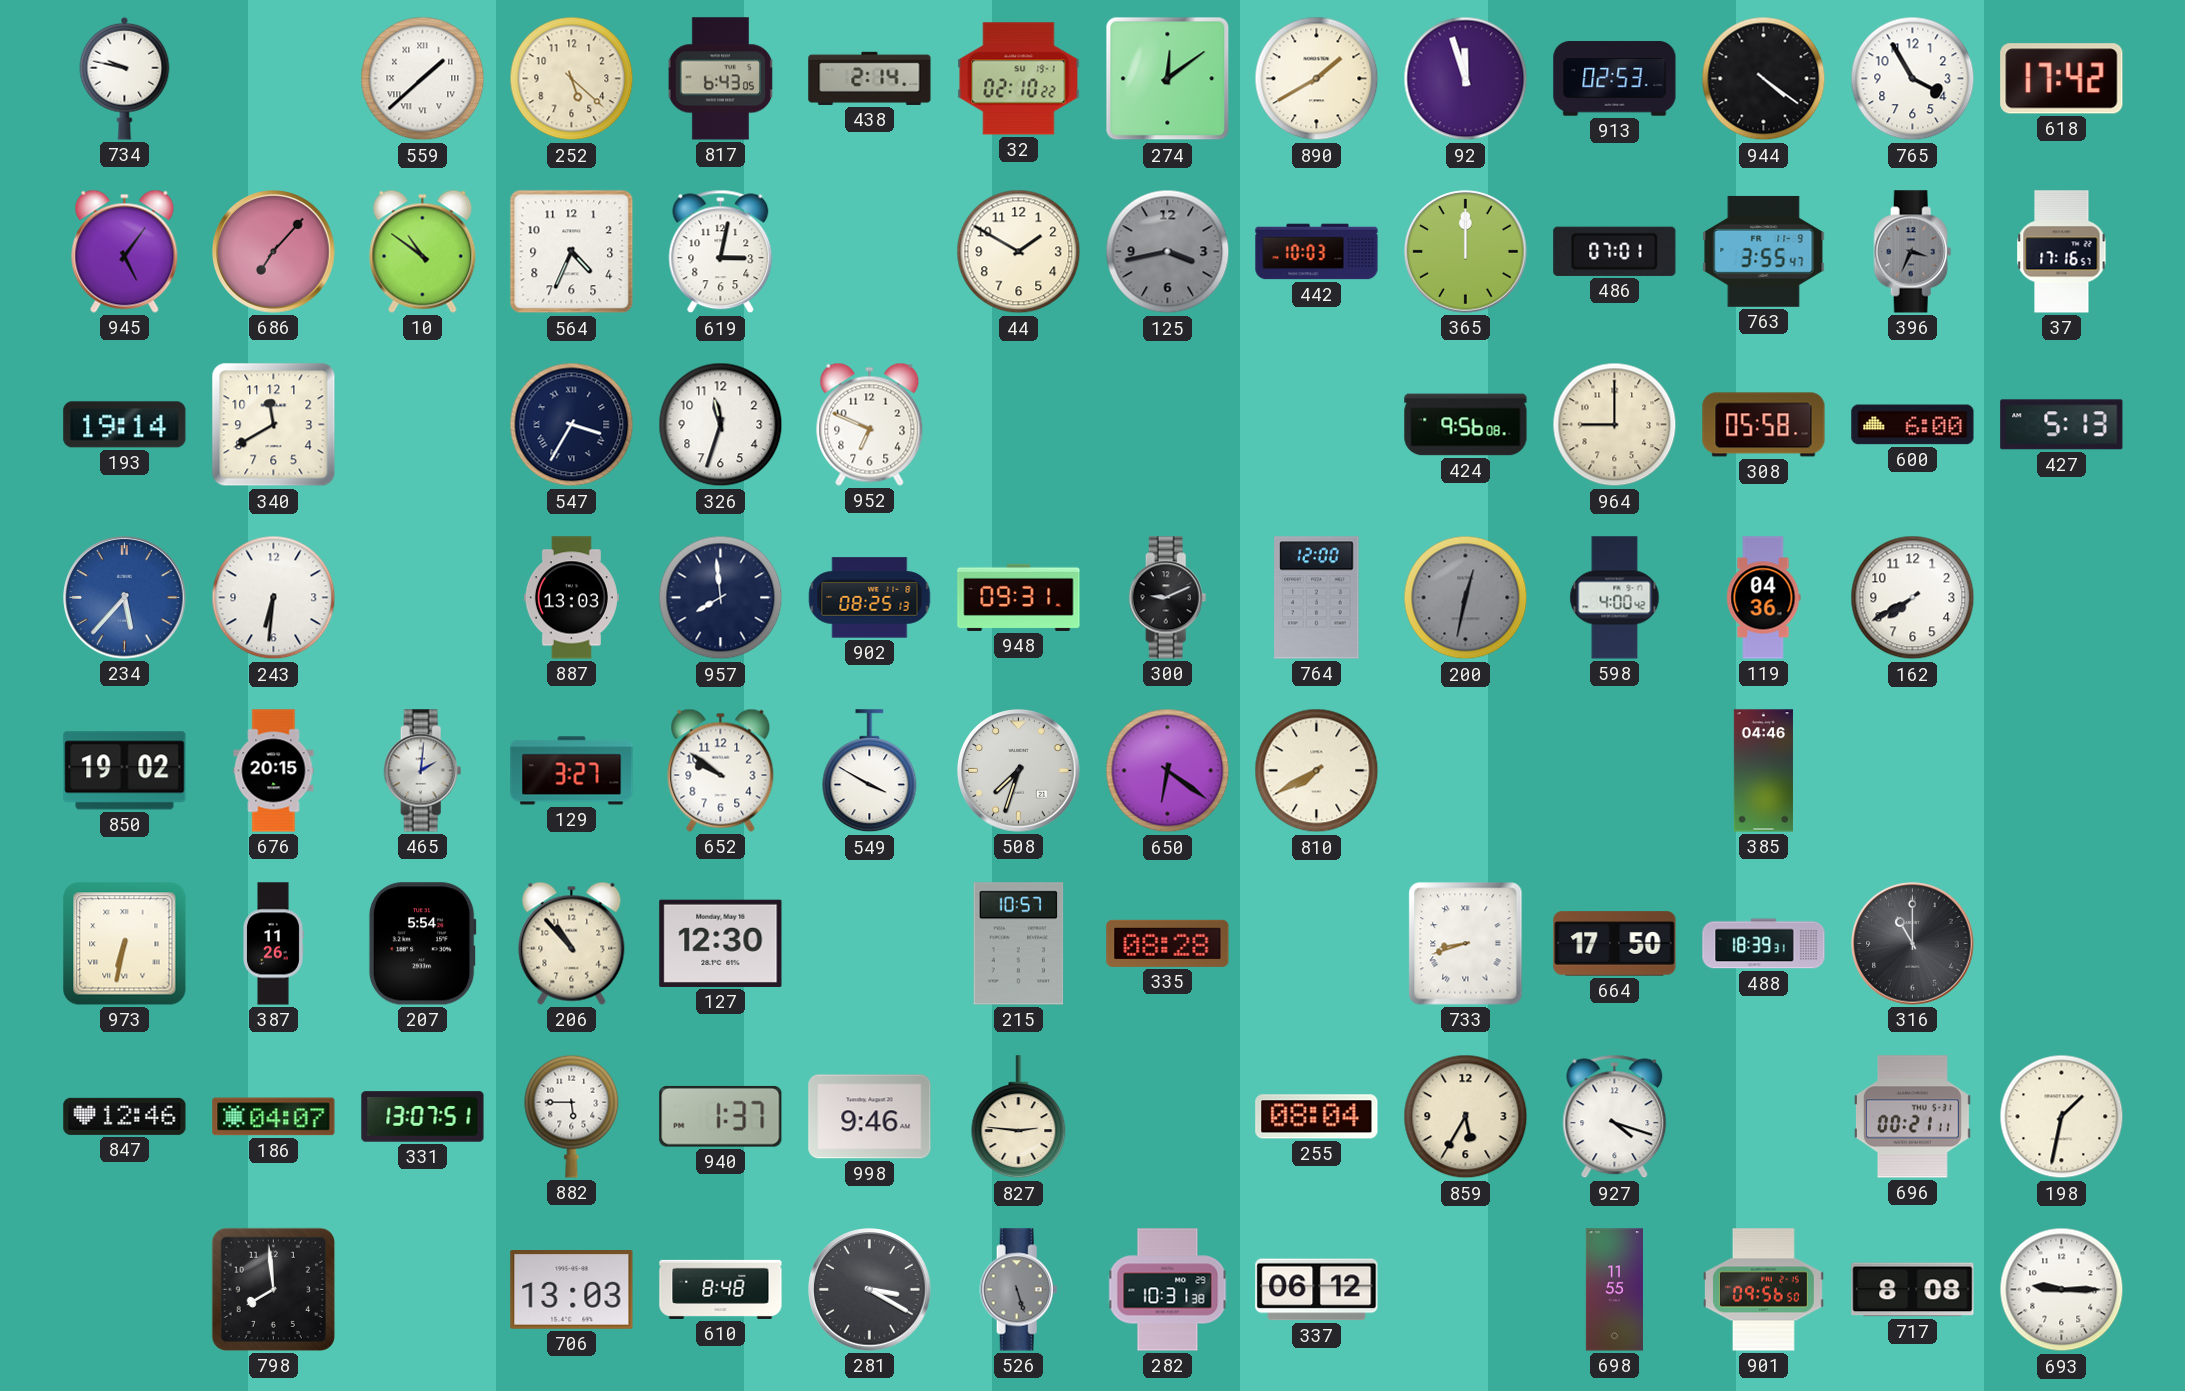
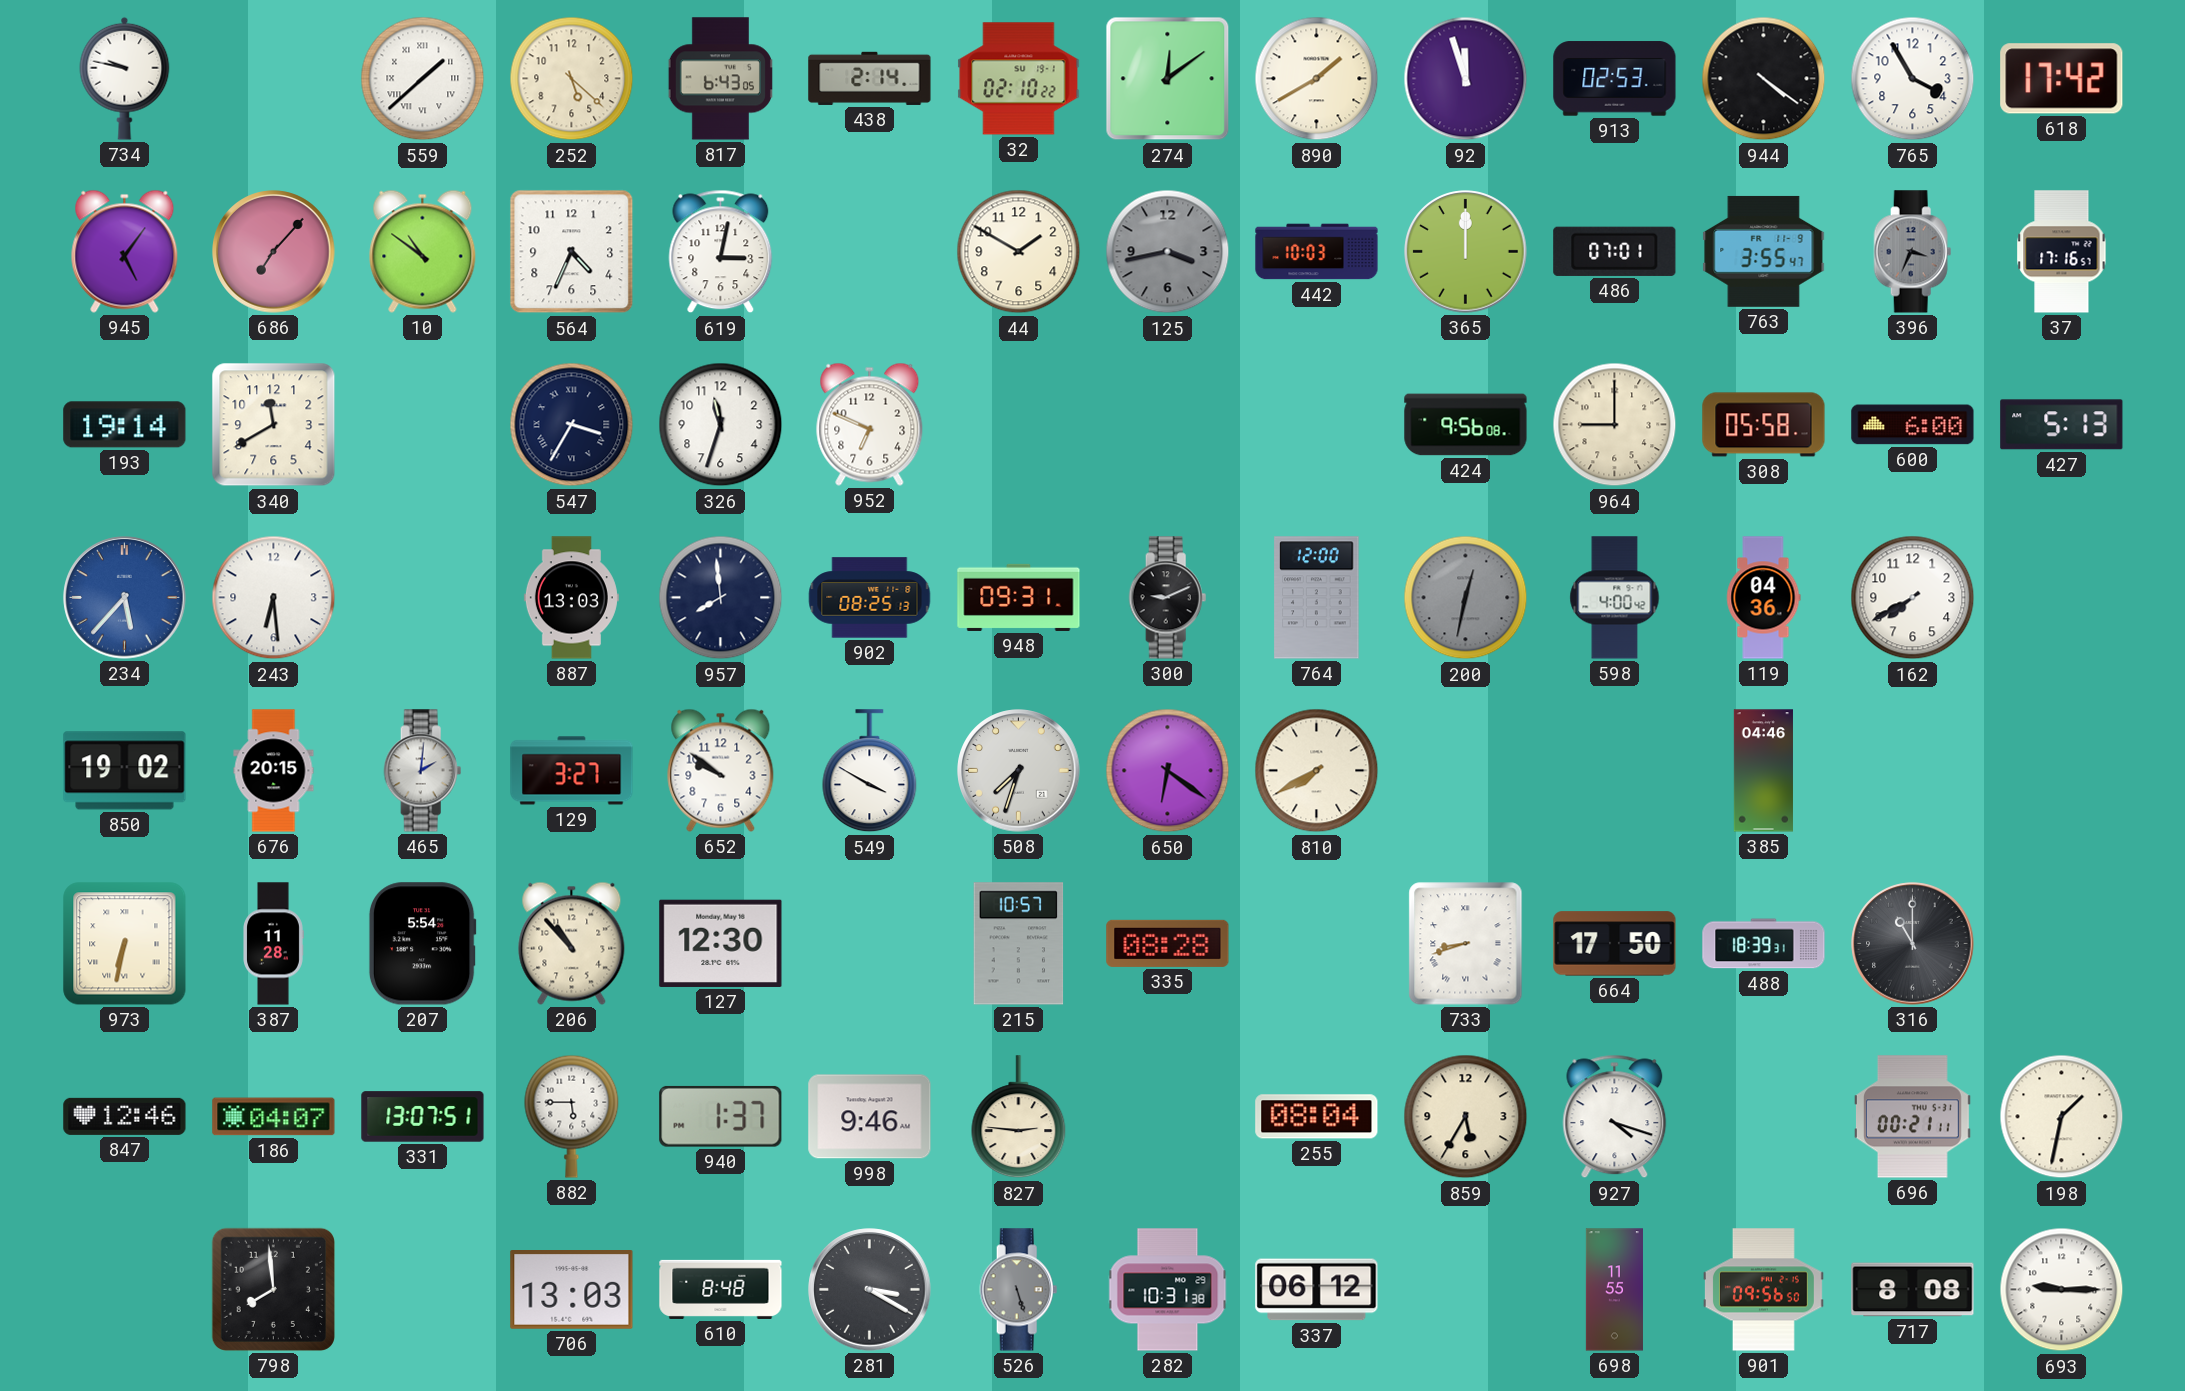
243: 6:31 -> 6:29 (274, 598)
387: 11:26 -> 11:28 (273, 944)
